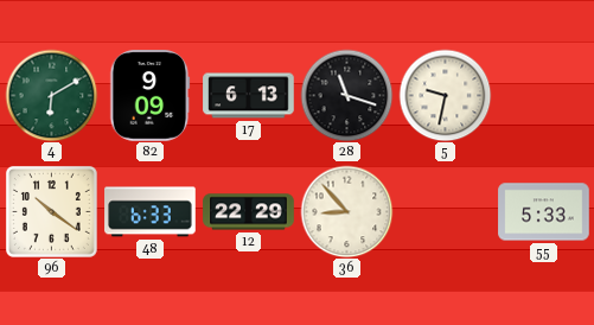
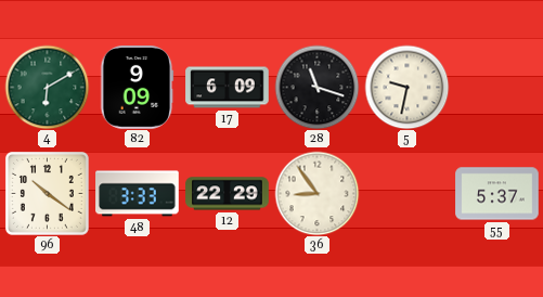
17: 6:13 -> 6:09 (228, 88)
48: 6:33 -> 3:33 (138, 194)
36: 8:53 -> 8:54 (316, 193)
55: 5:33 -> 5:37 (497, 194)
